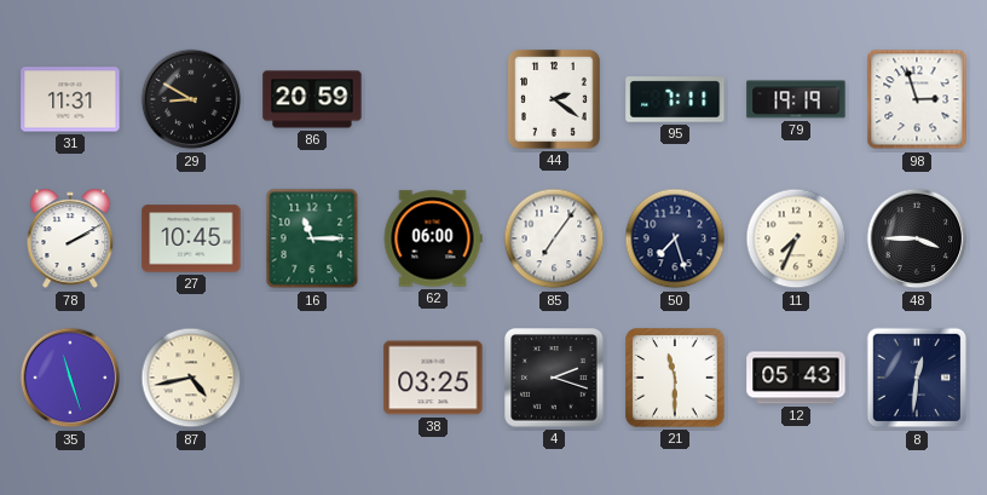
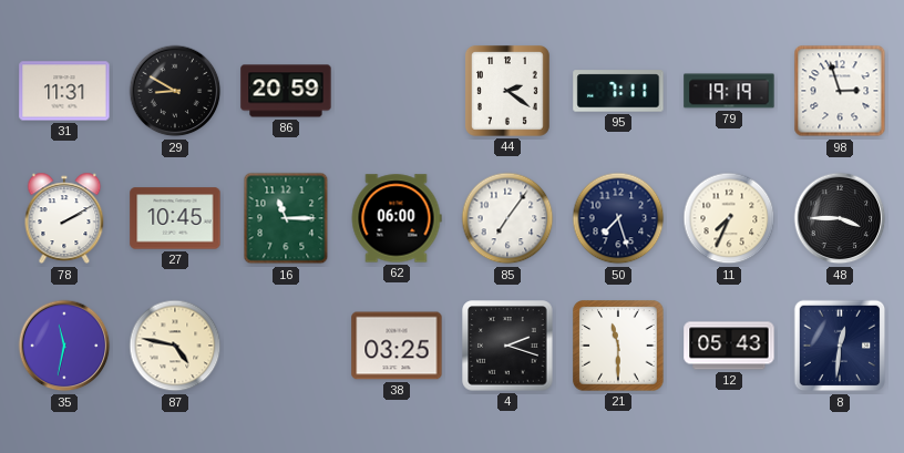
35: 11:27 -> 11:32 (64, 346)
87: 4:43 -> 4:47 (175, 346)
